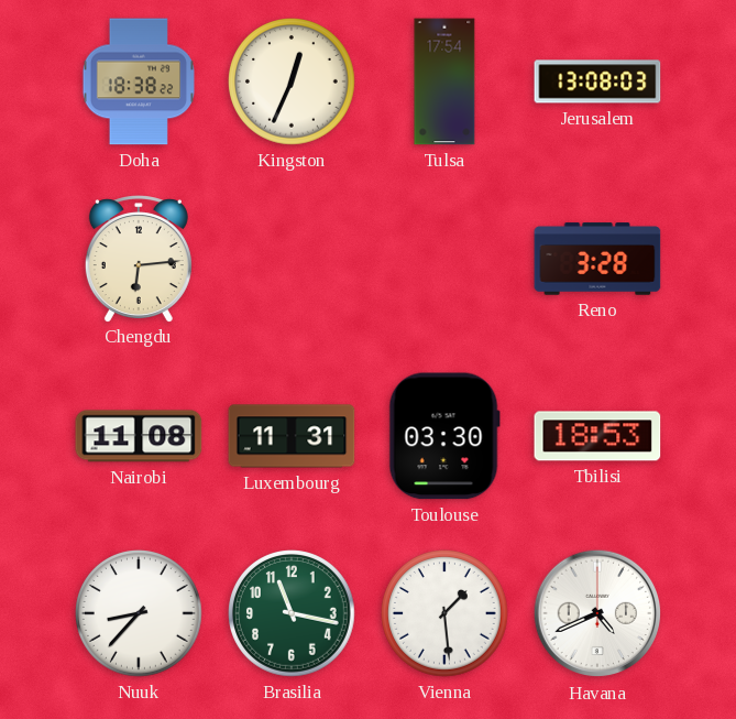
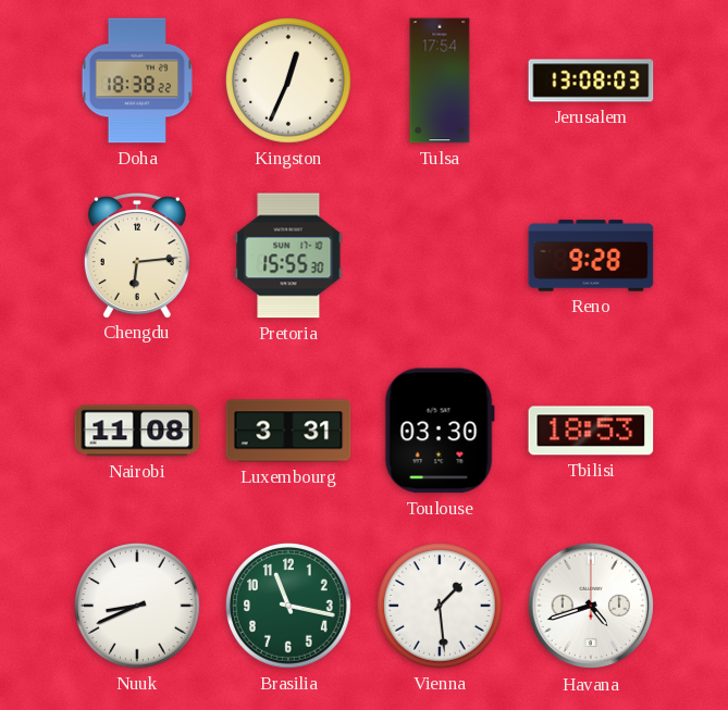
Pretoria: none -> 15:55 (288, 256)
Reno: 3:28 -> 9:28 (591, 256)
Luxembourg: 11:31 -> 3:31 (288, 431)
Nuuk: 8:37 -> 8:41 (138, 607)
Havana: 4:41 -> 4:42 (591, 606)
